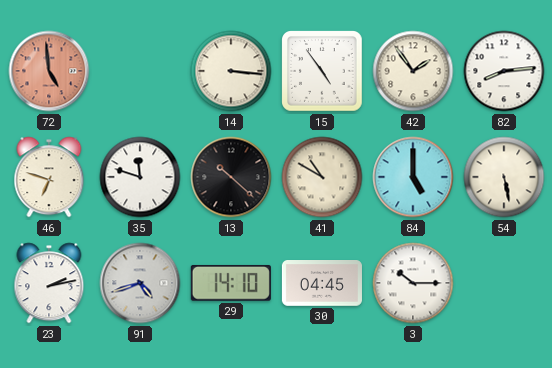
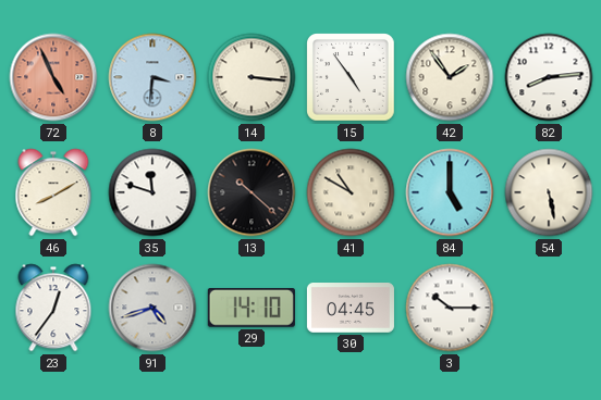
72: 4:59 -> 4:56 (53, 77)
8: none -> 3:31 (152, 77)
46: 6:48 -> 8:10 (53, 192)
23: 2:13 -> 12:36 (53, 308)
